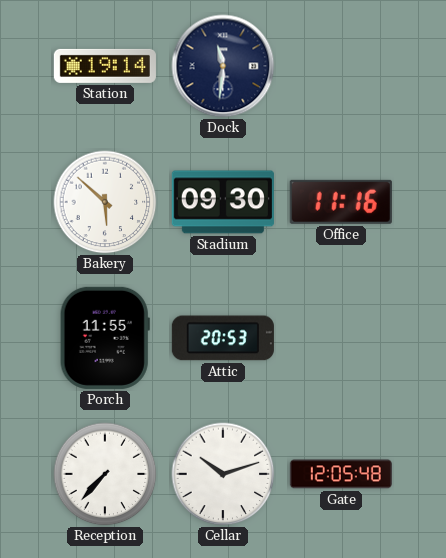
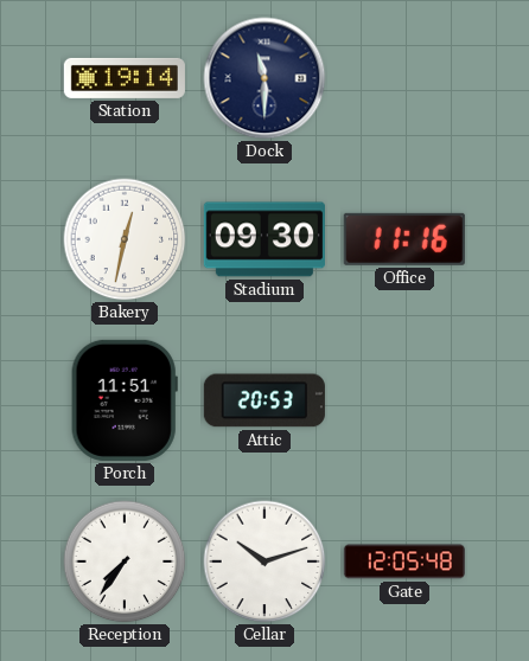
Dock: 11:31 -> 11:30 (264, 78)
Bakery: 5:52 -> 12:32 (125, 239)
Porch: 11:55 -> 11:51 (125, 400)
Reception: 7:37 -> 7:36 (125, 561)
